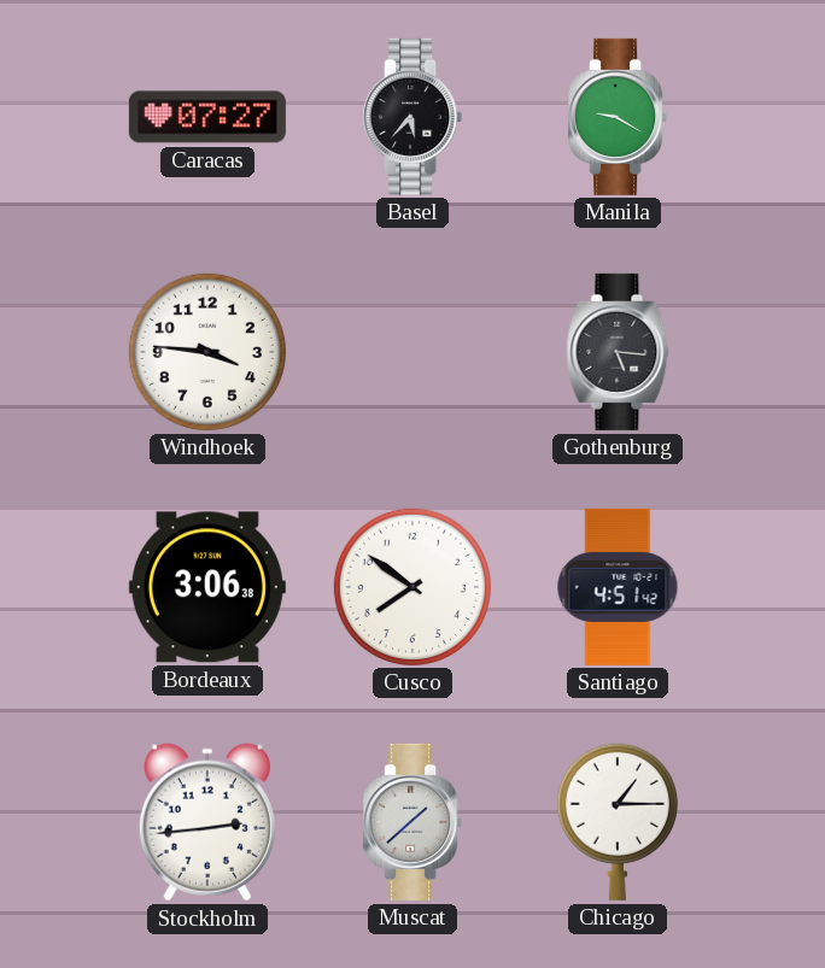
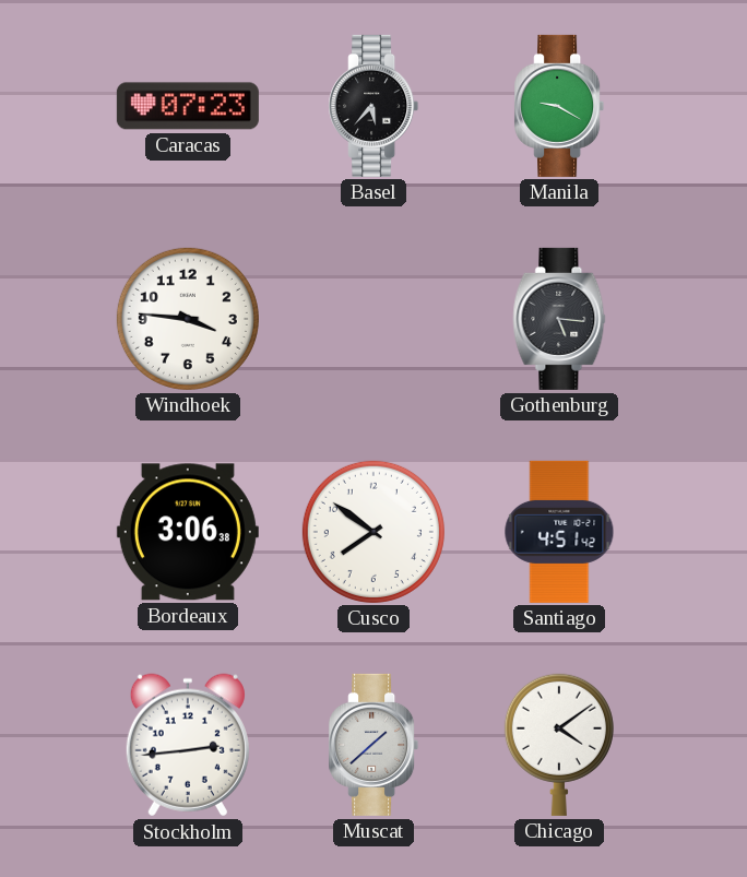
Caracas: 07:27 -> 07:23 (188, 106)
Chicago: 1:15 -> 4:09 (559, 745)
